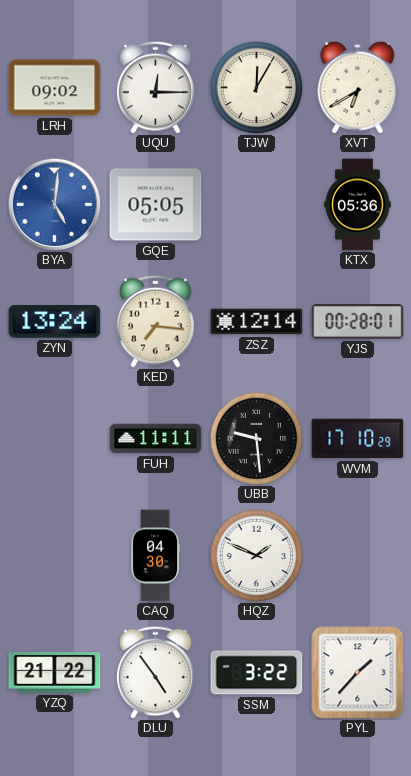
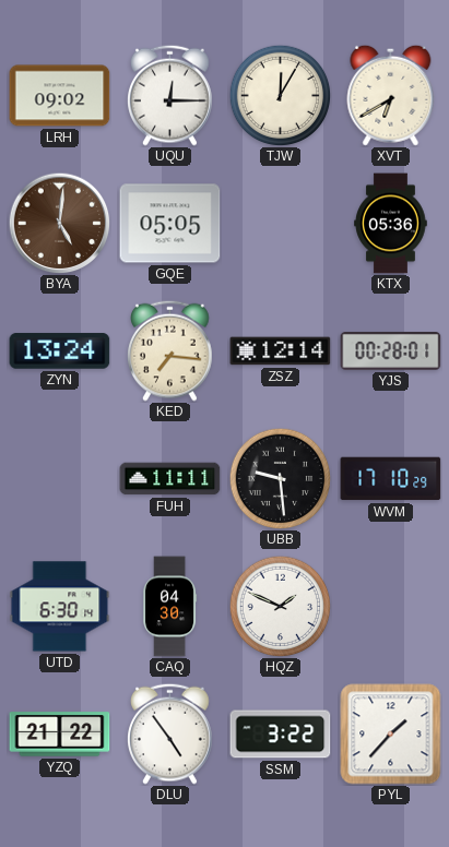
BYA dial: blue -> brown (59, 223)
UTD: none -> 6:30 (60, 607)
